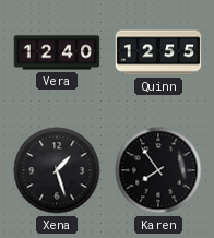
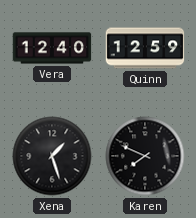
Quinn: 12:55 -> 12:59 (145, 48)
Karen: 7:54 -> 7:49 (145, 156)
